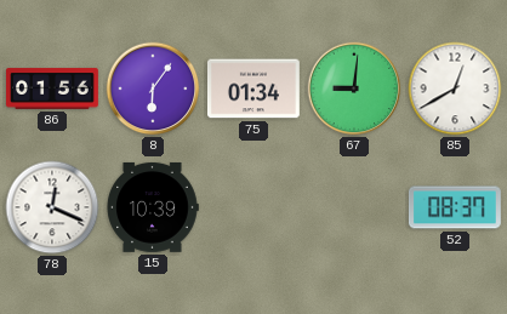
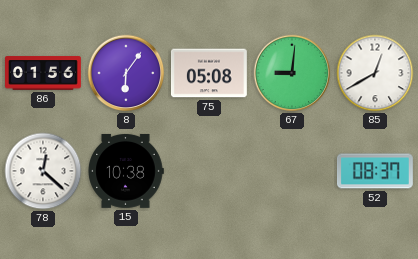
75: 01:34 -> 05:08 (209, 73)
78: 12:19 -> 12:22 (43, 171)
15: 10:39 -> 10:38 (126, 171)
